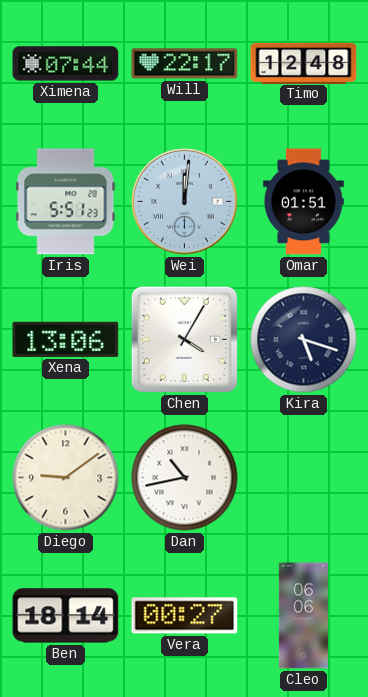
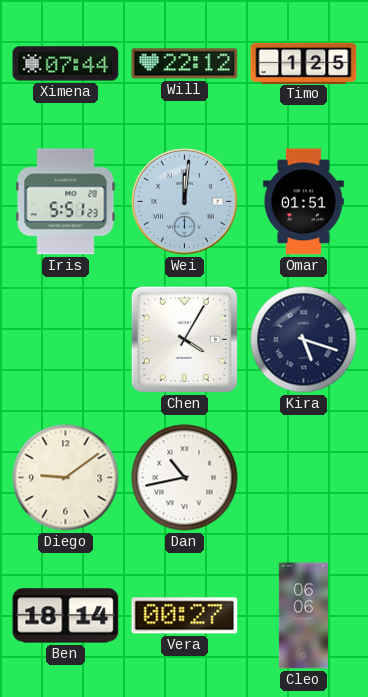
Will: 22:17 -> 22:12 (185, 64)
Timo: 12:48 -> 1:25 (304, 63)
Xena: 13:06 -> none (66, 339)
